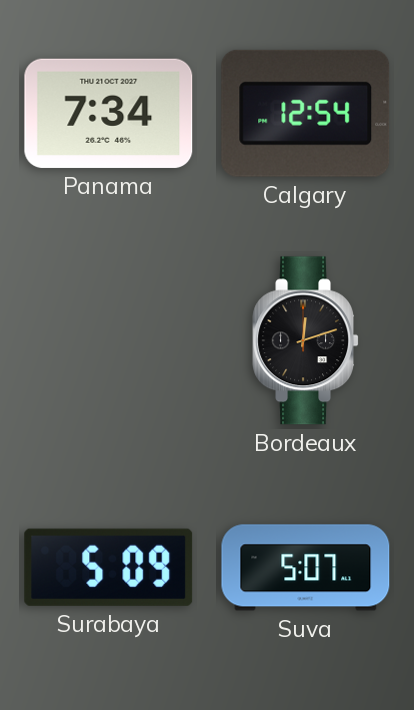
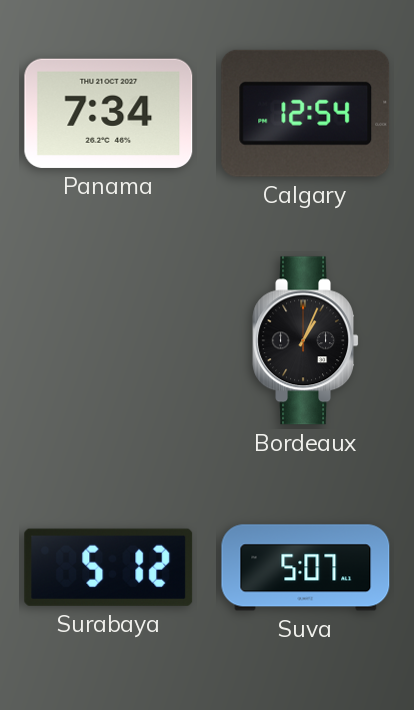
Bordeaux: 12:12 -> 1:04 (305, 341)
Surabaya: 5:09 -> 5:12 (109, 567)
